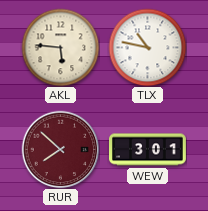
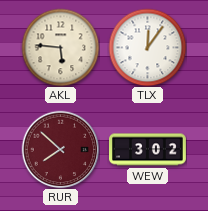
TLX: 10:47 -> 12:06 (147, 47)
WEW: 3:01 -> 3:02 (148, 150)
